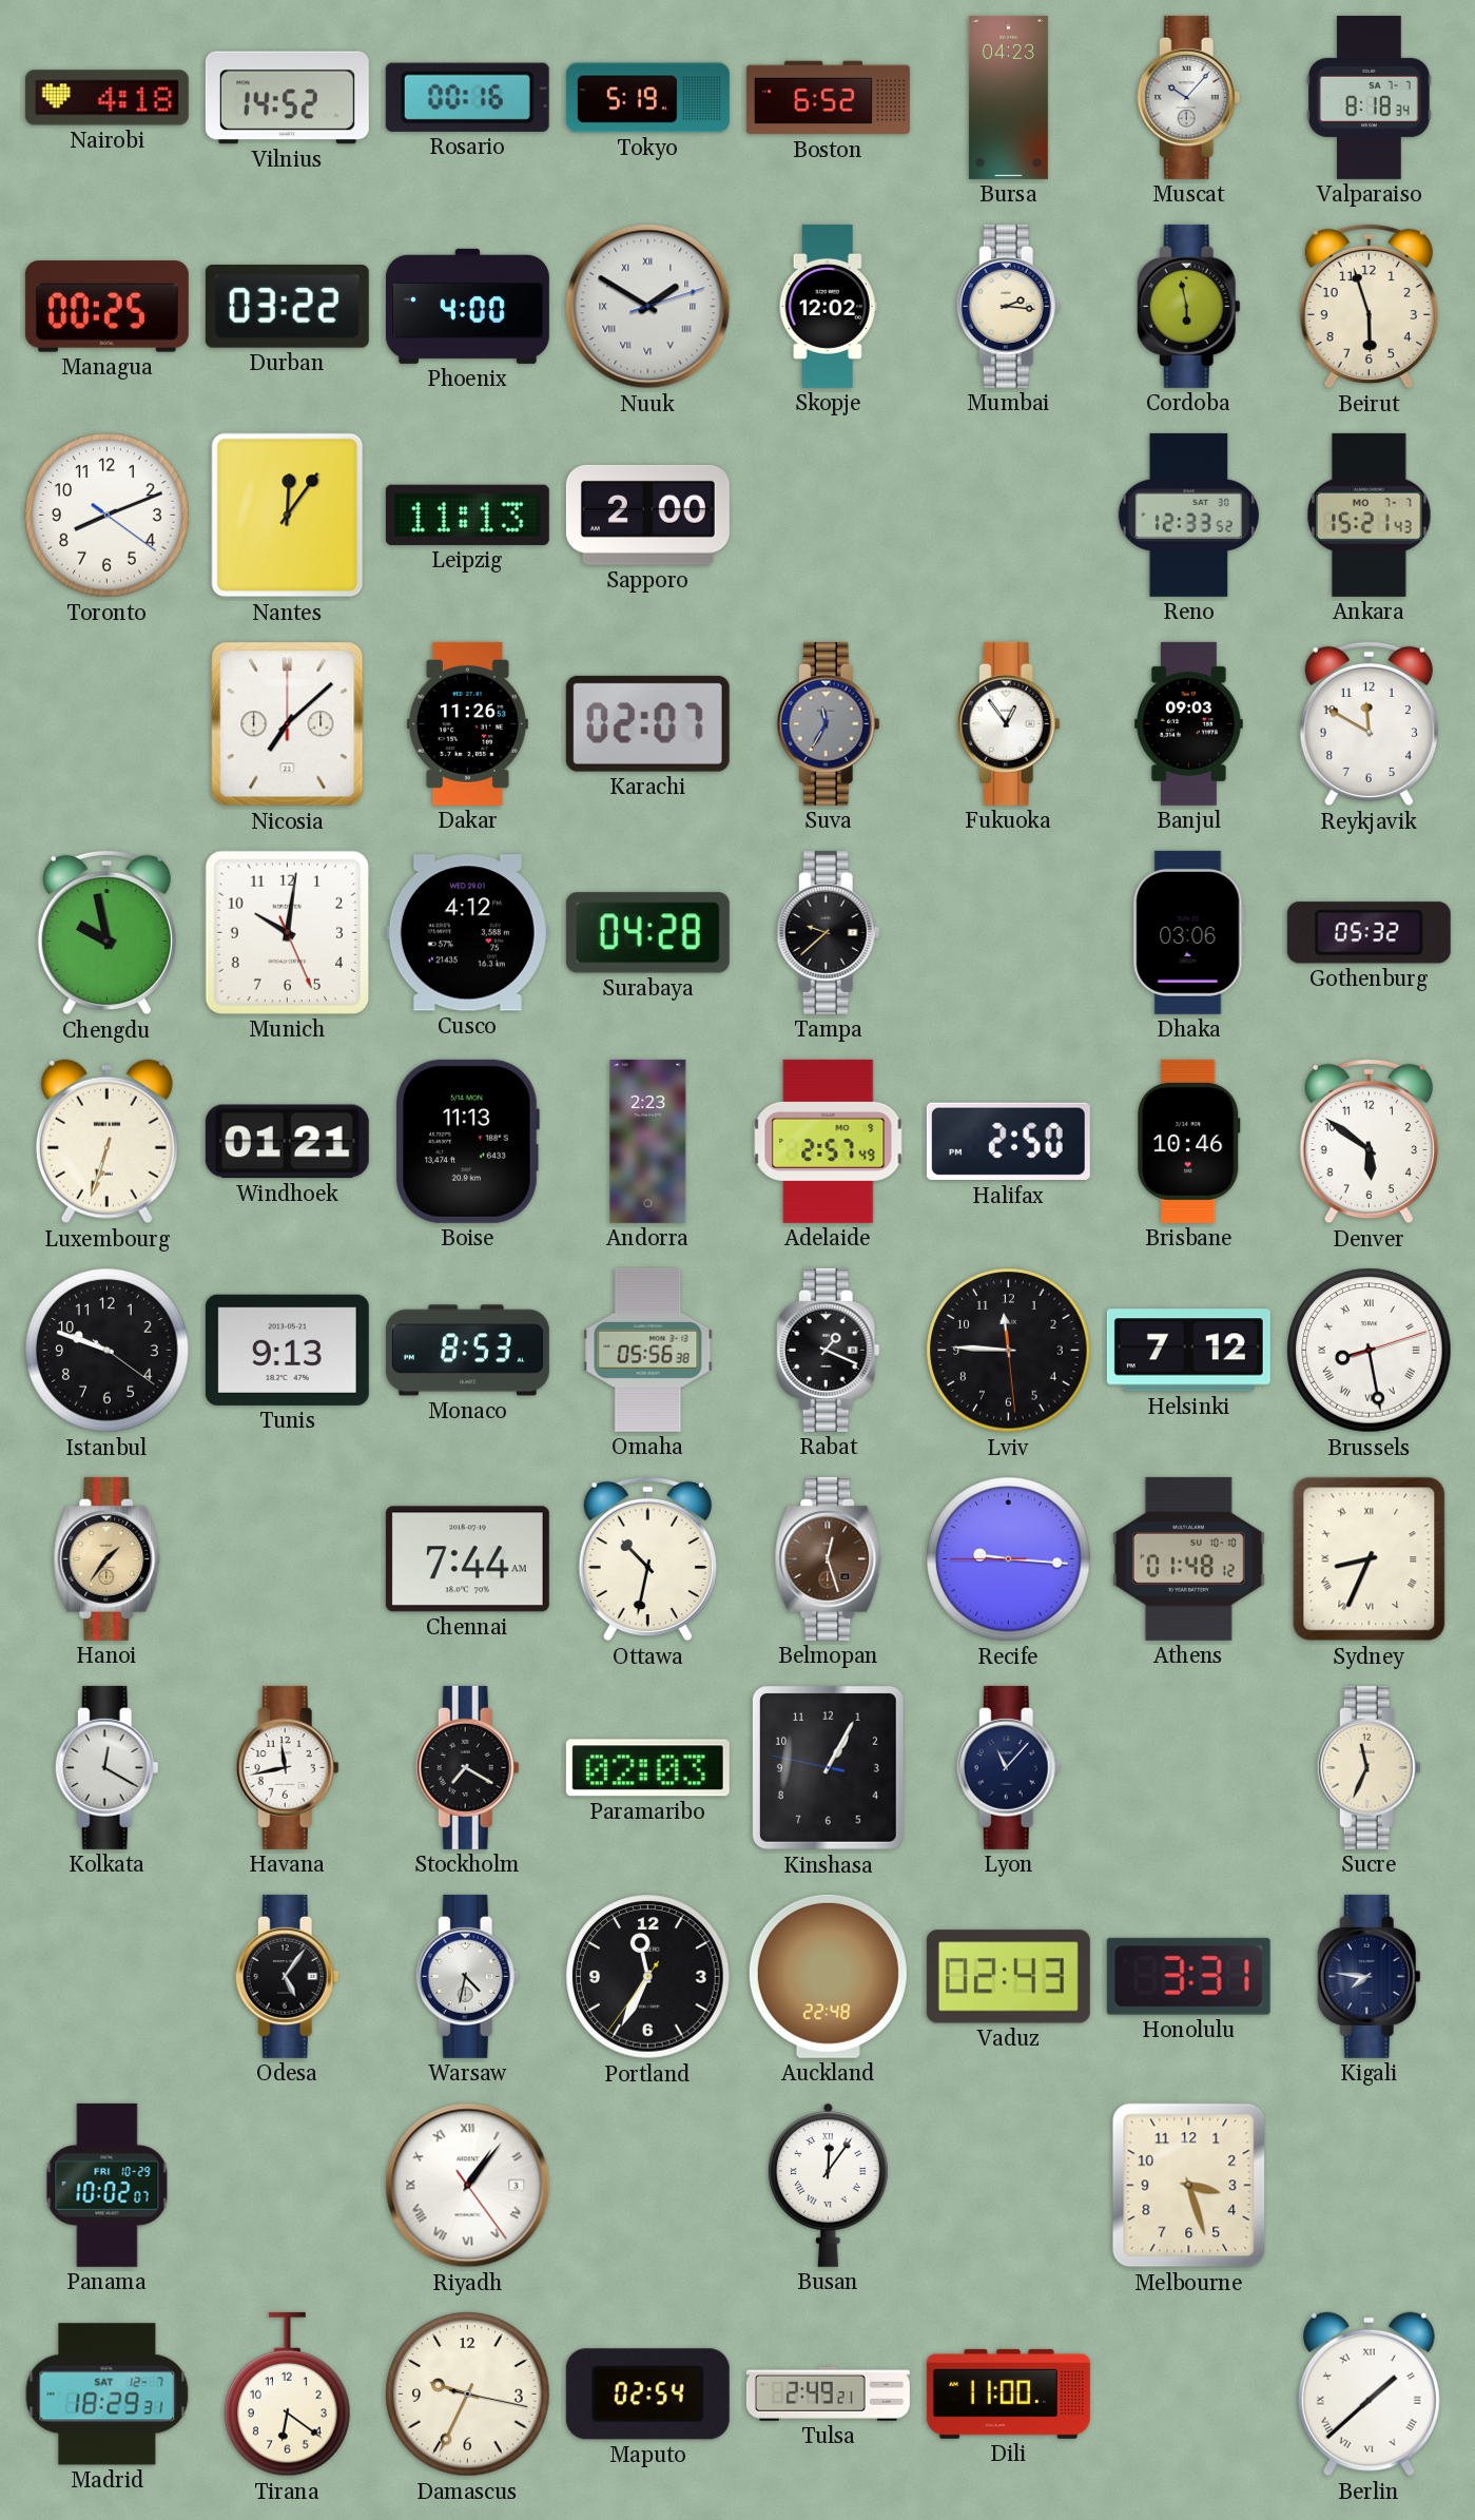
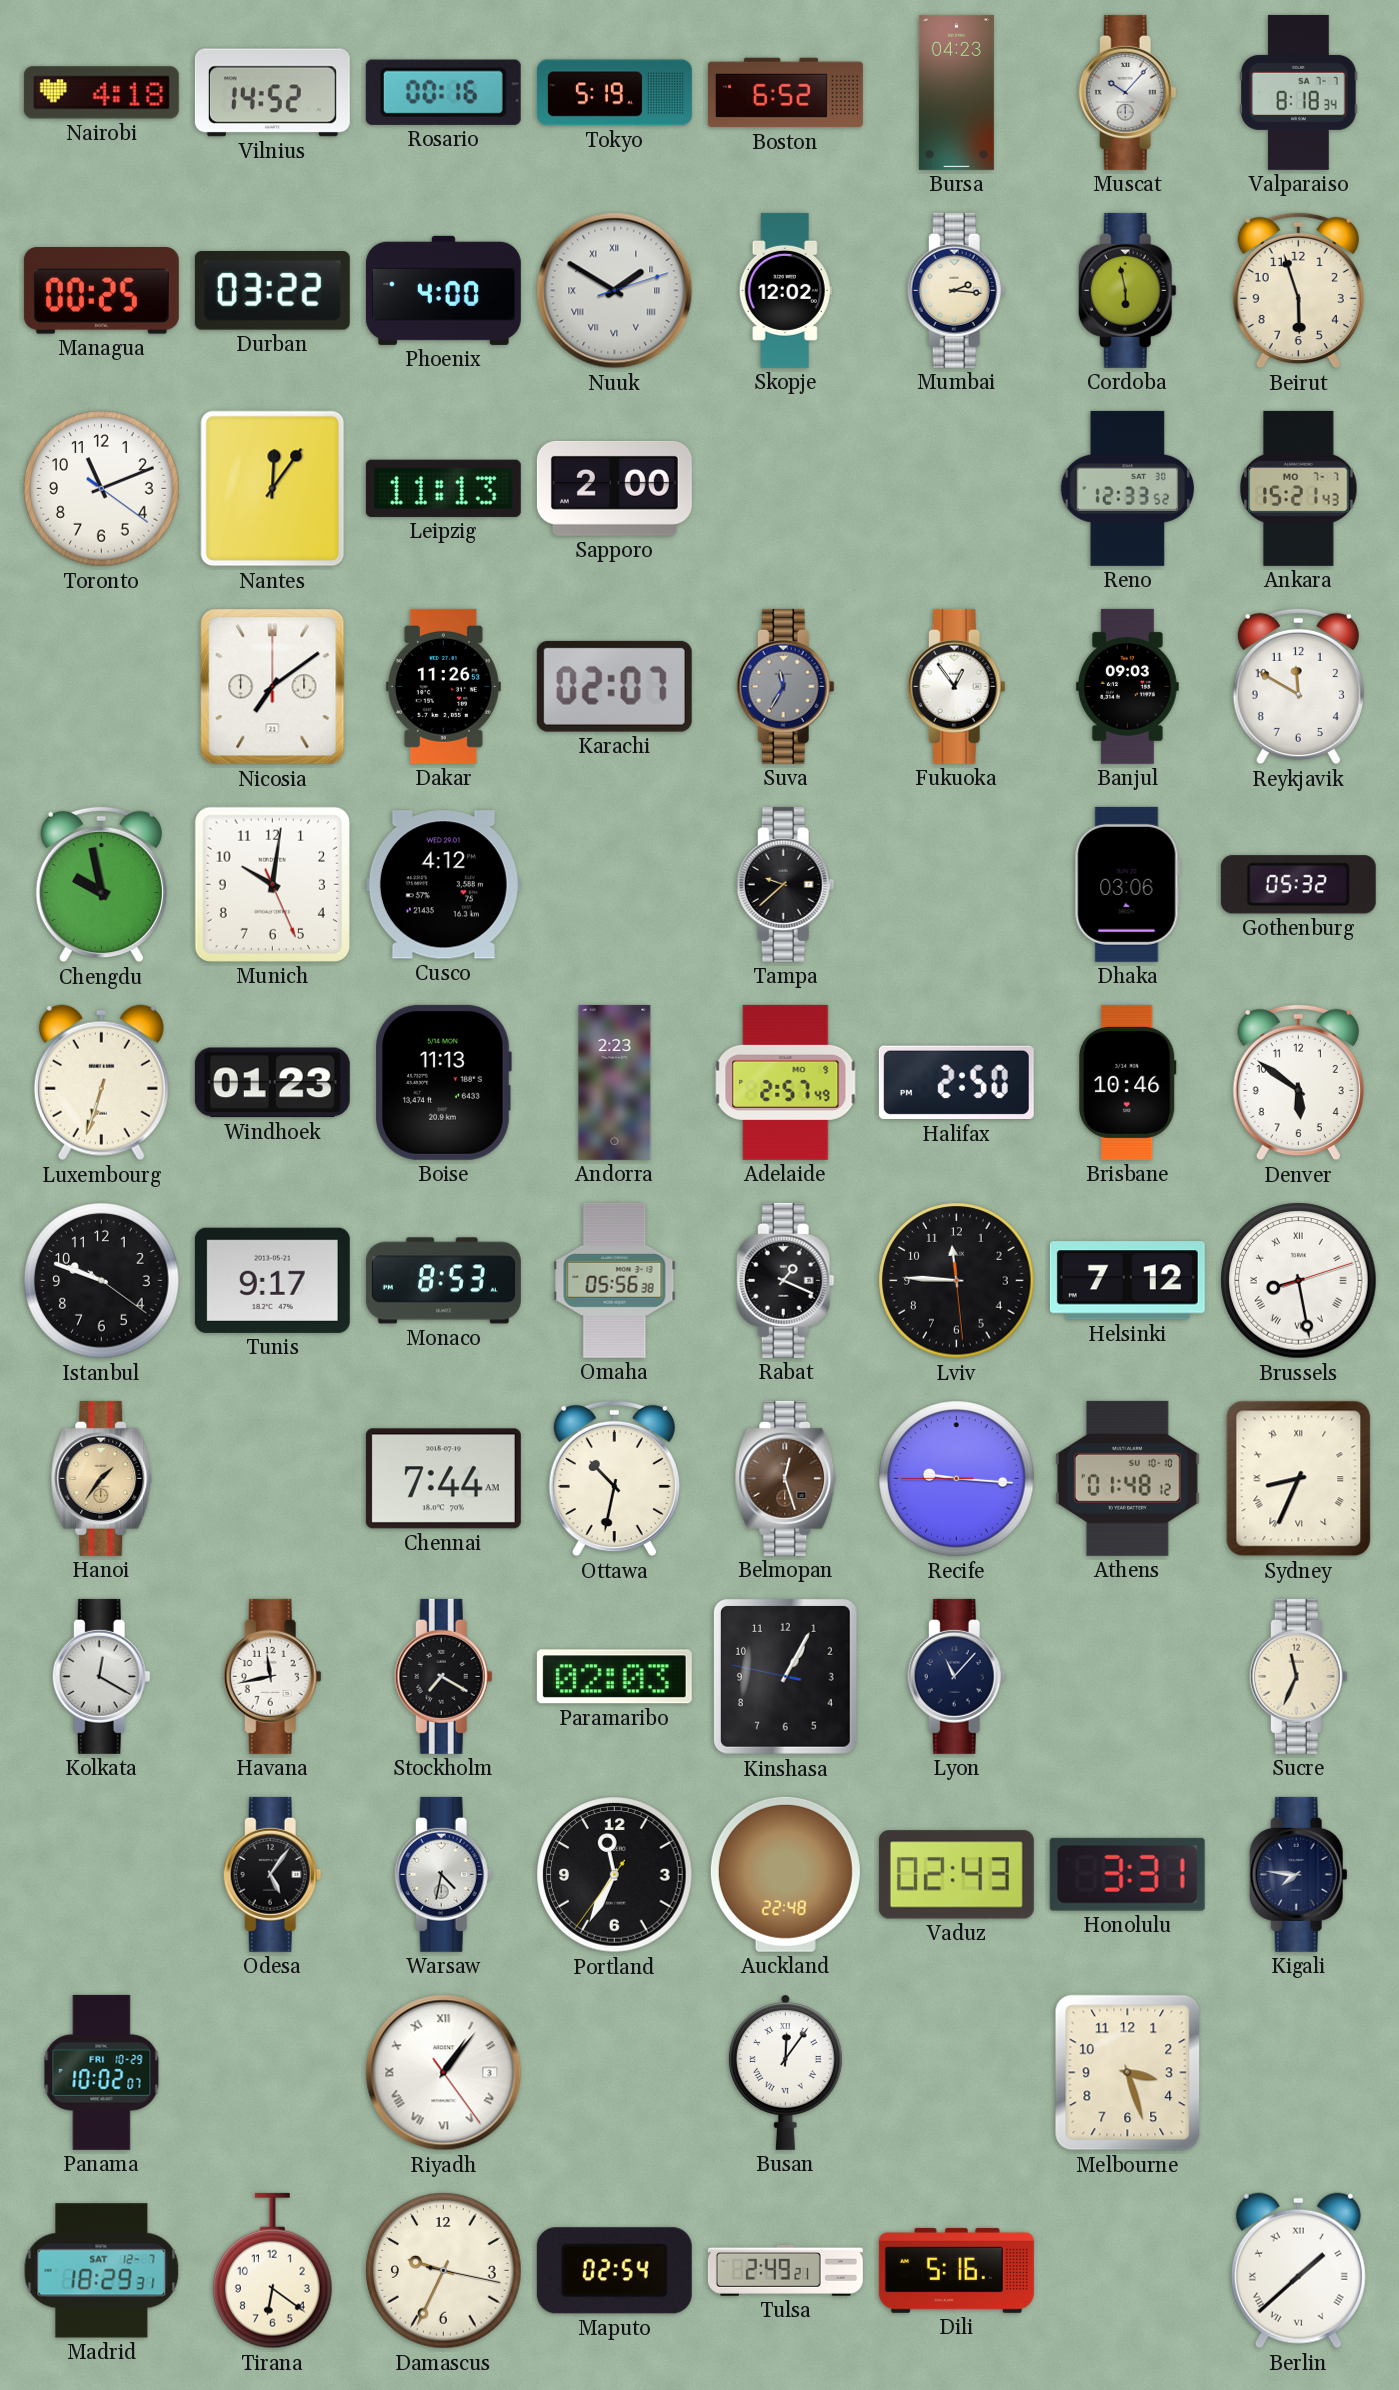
Toronto: 8:11 -> 11:11 (102, 489)
Nicosia: 7:08 -> 7:09 (273, 687)
Surabaya: 04:28 -> none (647, 933)
Windhoek: 01:21 -> 01:23 (272, 1083)
Tunis: 9:13 -> 9:17 (272, 1280)
Dili: 11:00 -> 5:16 (956, 2270)
